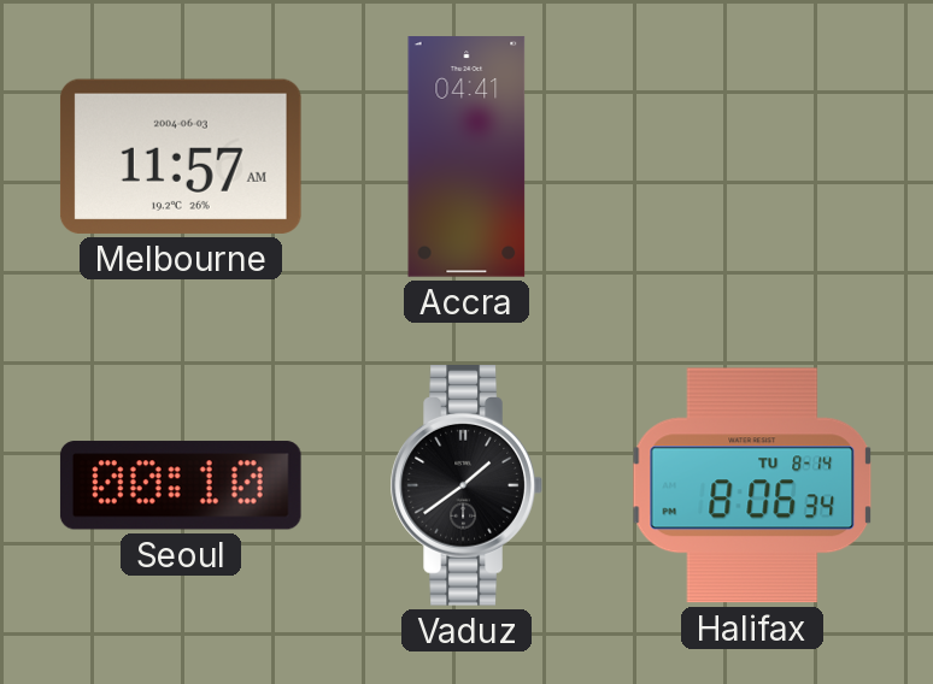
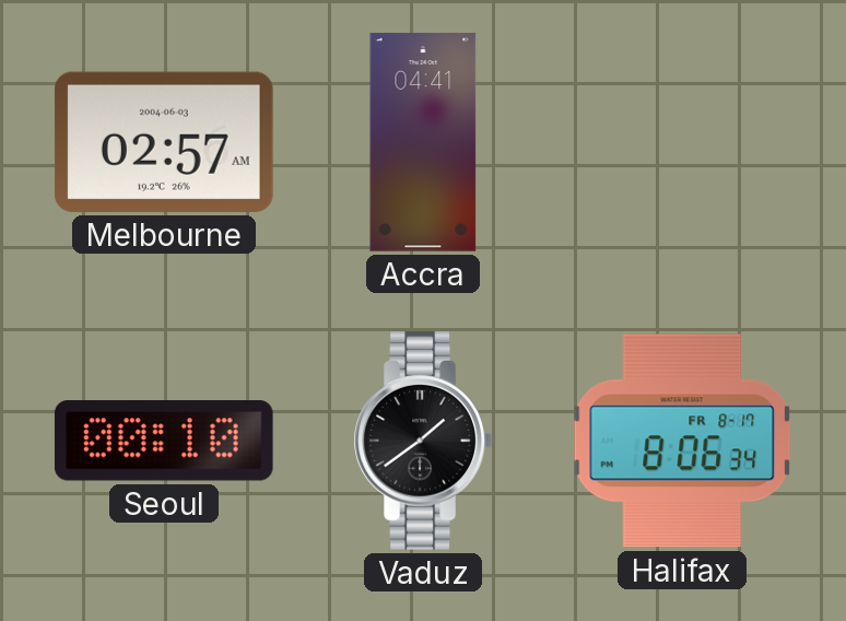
Melbourne: 11:57 -> 02:57 (164, 142)
Halifax date: TU 8-14 -> FR 8-17 (682, 441)
